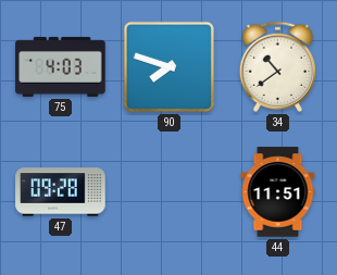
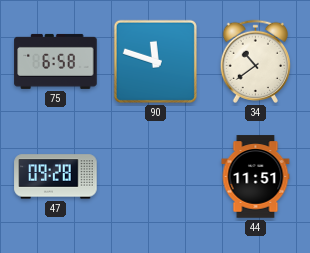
75: 4:03 -> 6:58 (56, 61)
90: 7:48 -> 11:48 (155, 61)
